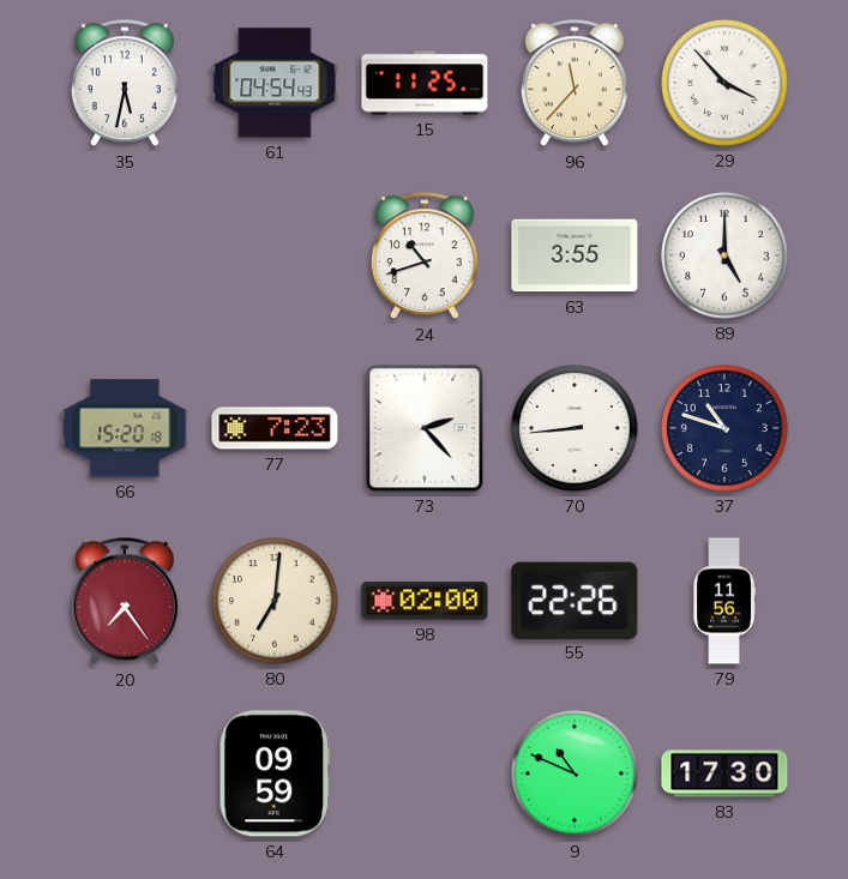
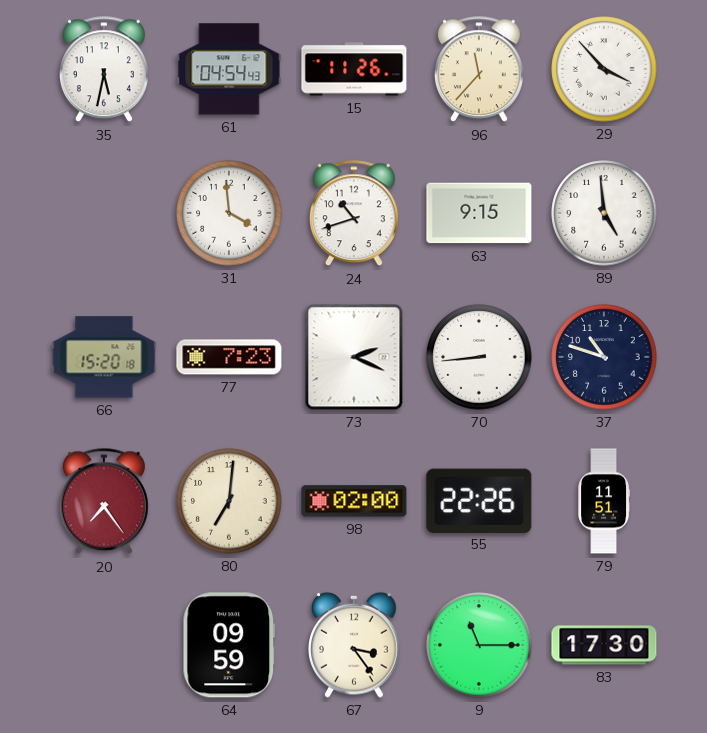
15: 11:25 -> 11:26 (354, 69)
31: none -> 3:59 (229, 213)
63: 3:55 -> 9:15 (479, 213)
89: 5:00 -> 4:59 (604, 213)
73: 2:23 -> 2:19 (354, 357)
79: 11:56 -> 11:51 (603, 501)
67: none -> 3:24 (354, 645)
9: 10:49 -> 11:15 (479, 645)
